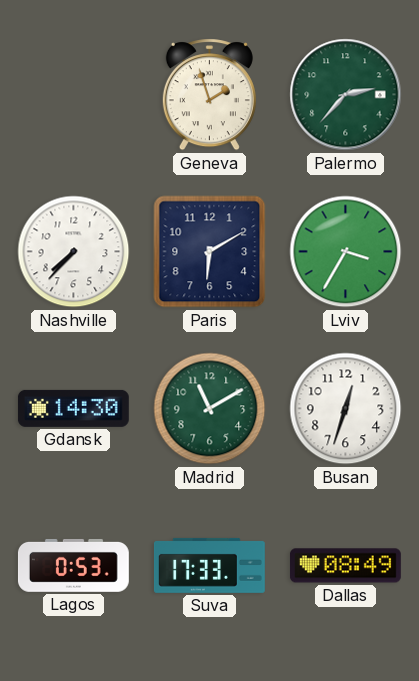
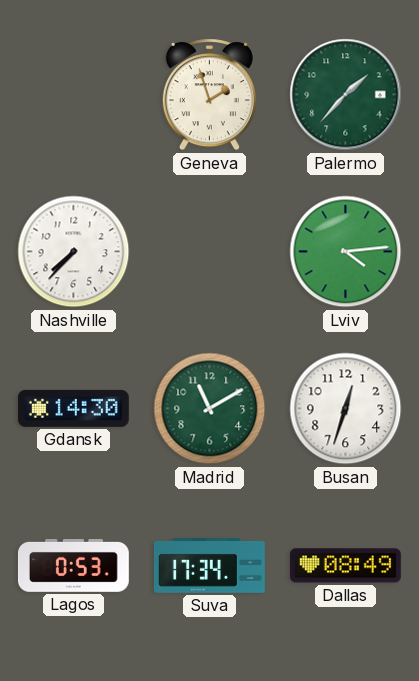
Palermo: 2:37 -> 1:37 (346, 95)
Paris: 6:10 -> none (210, 252)
Lviv: 3:35 -> 4:14 (346, 252)
Suva: 17:33 -> 17:34 (209, 565)
